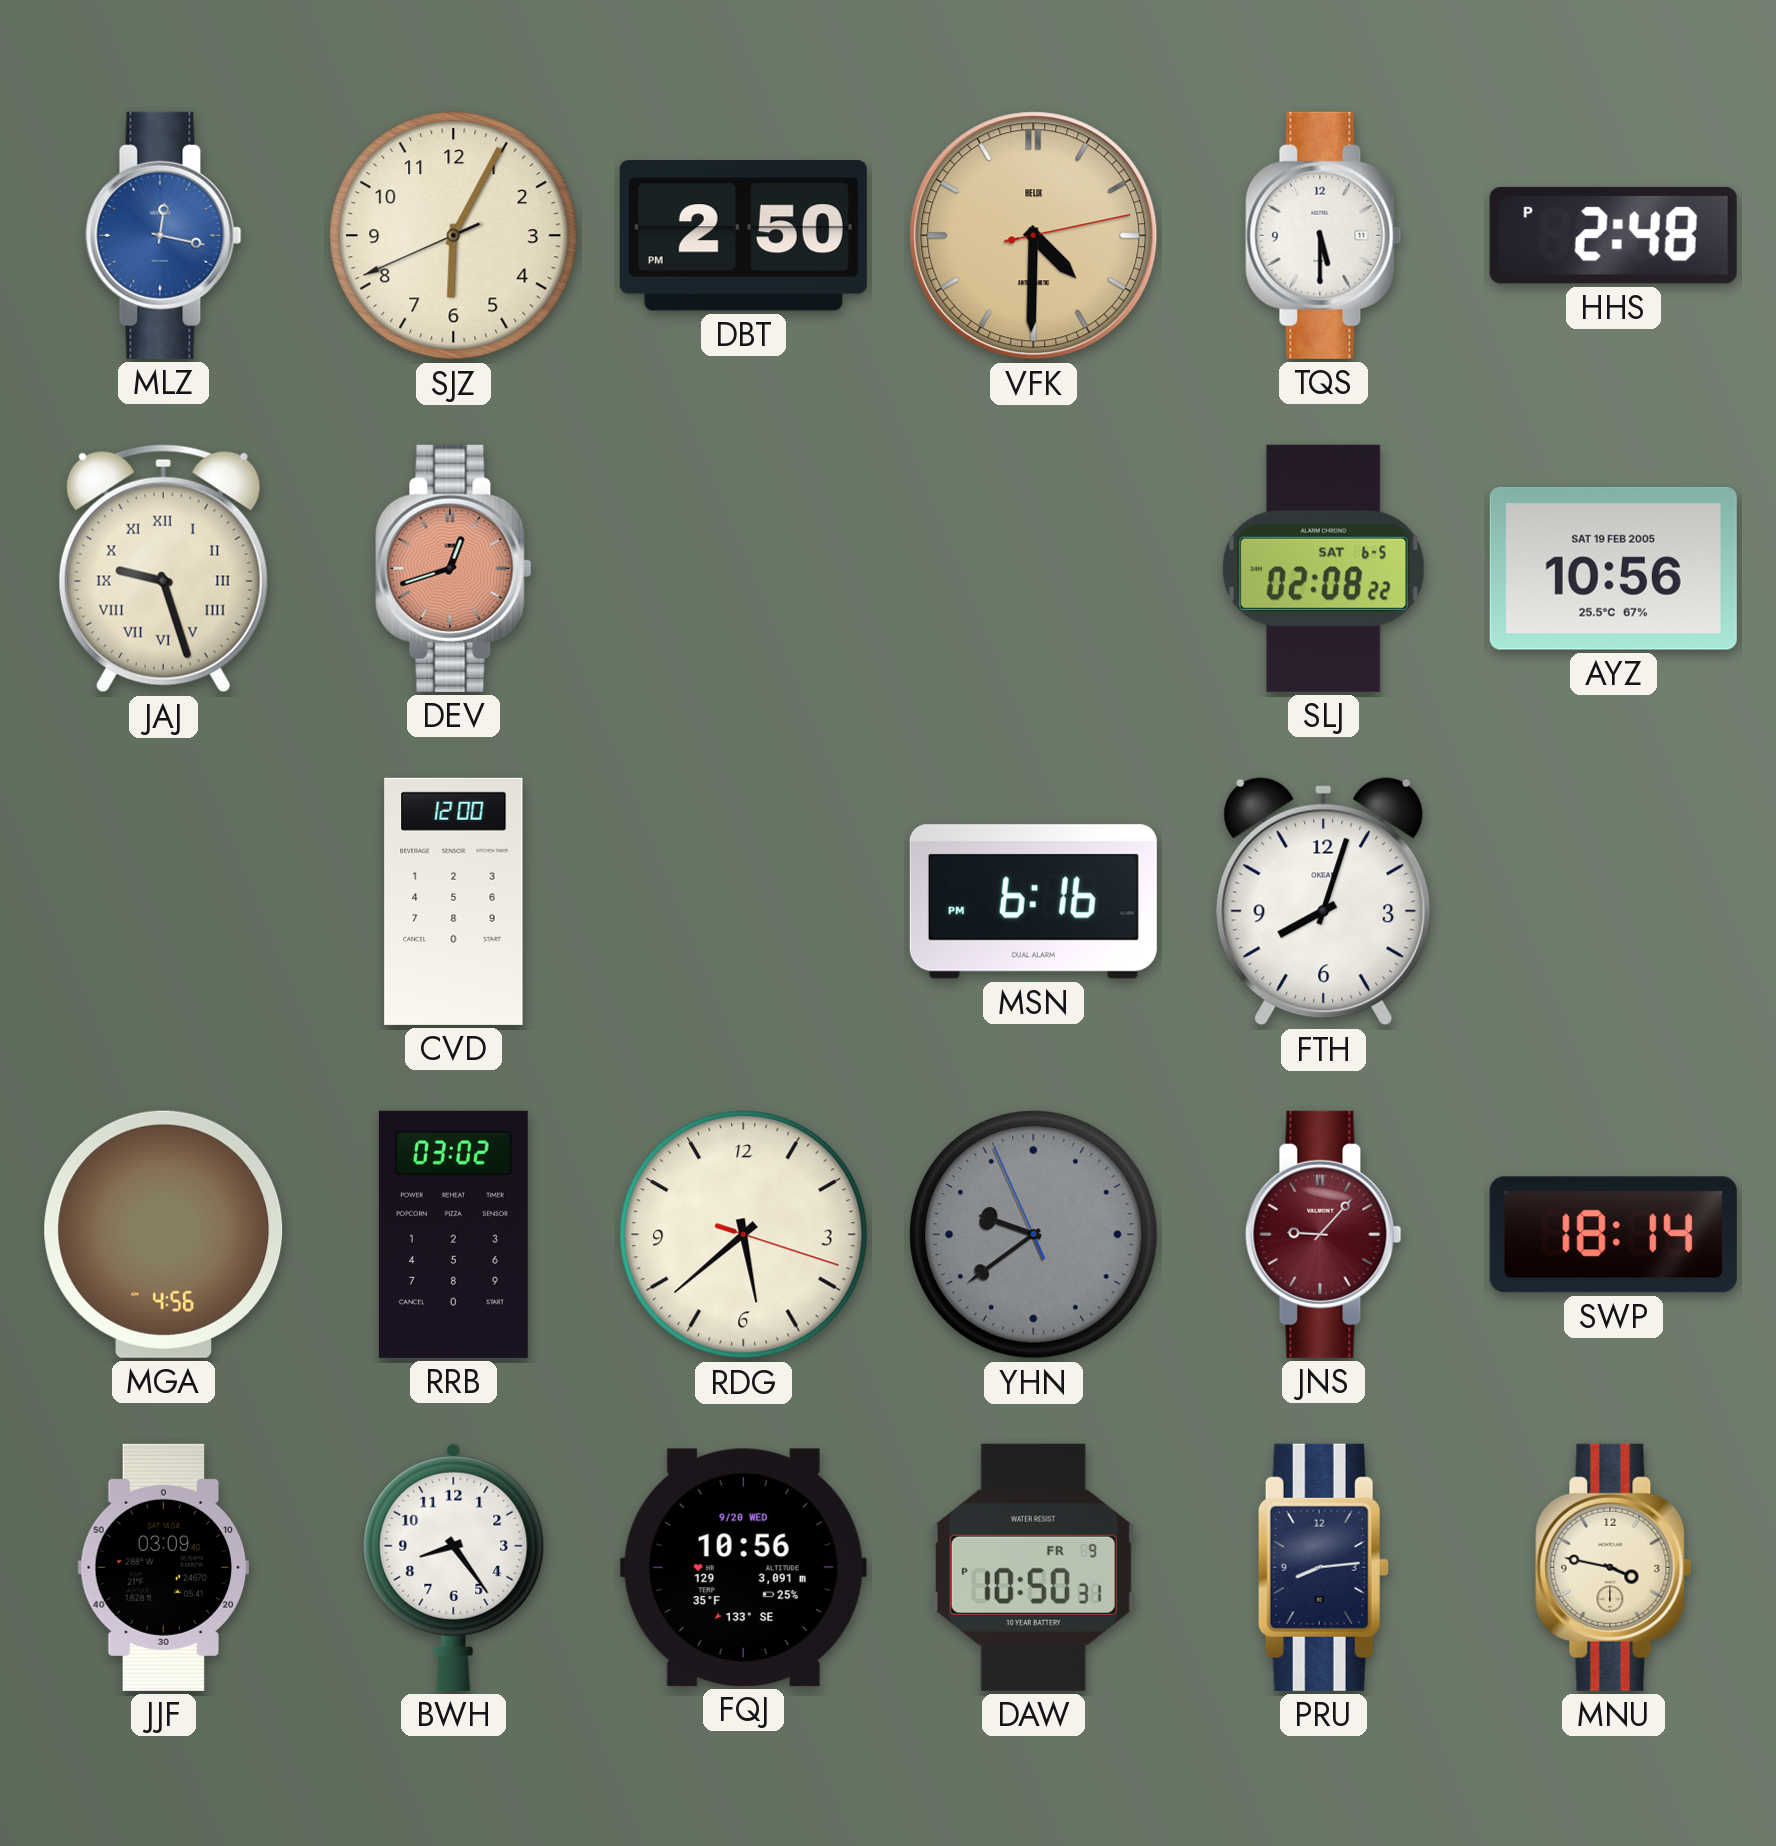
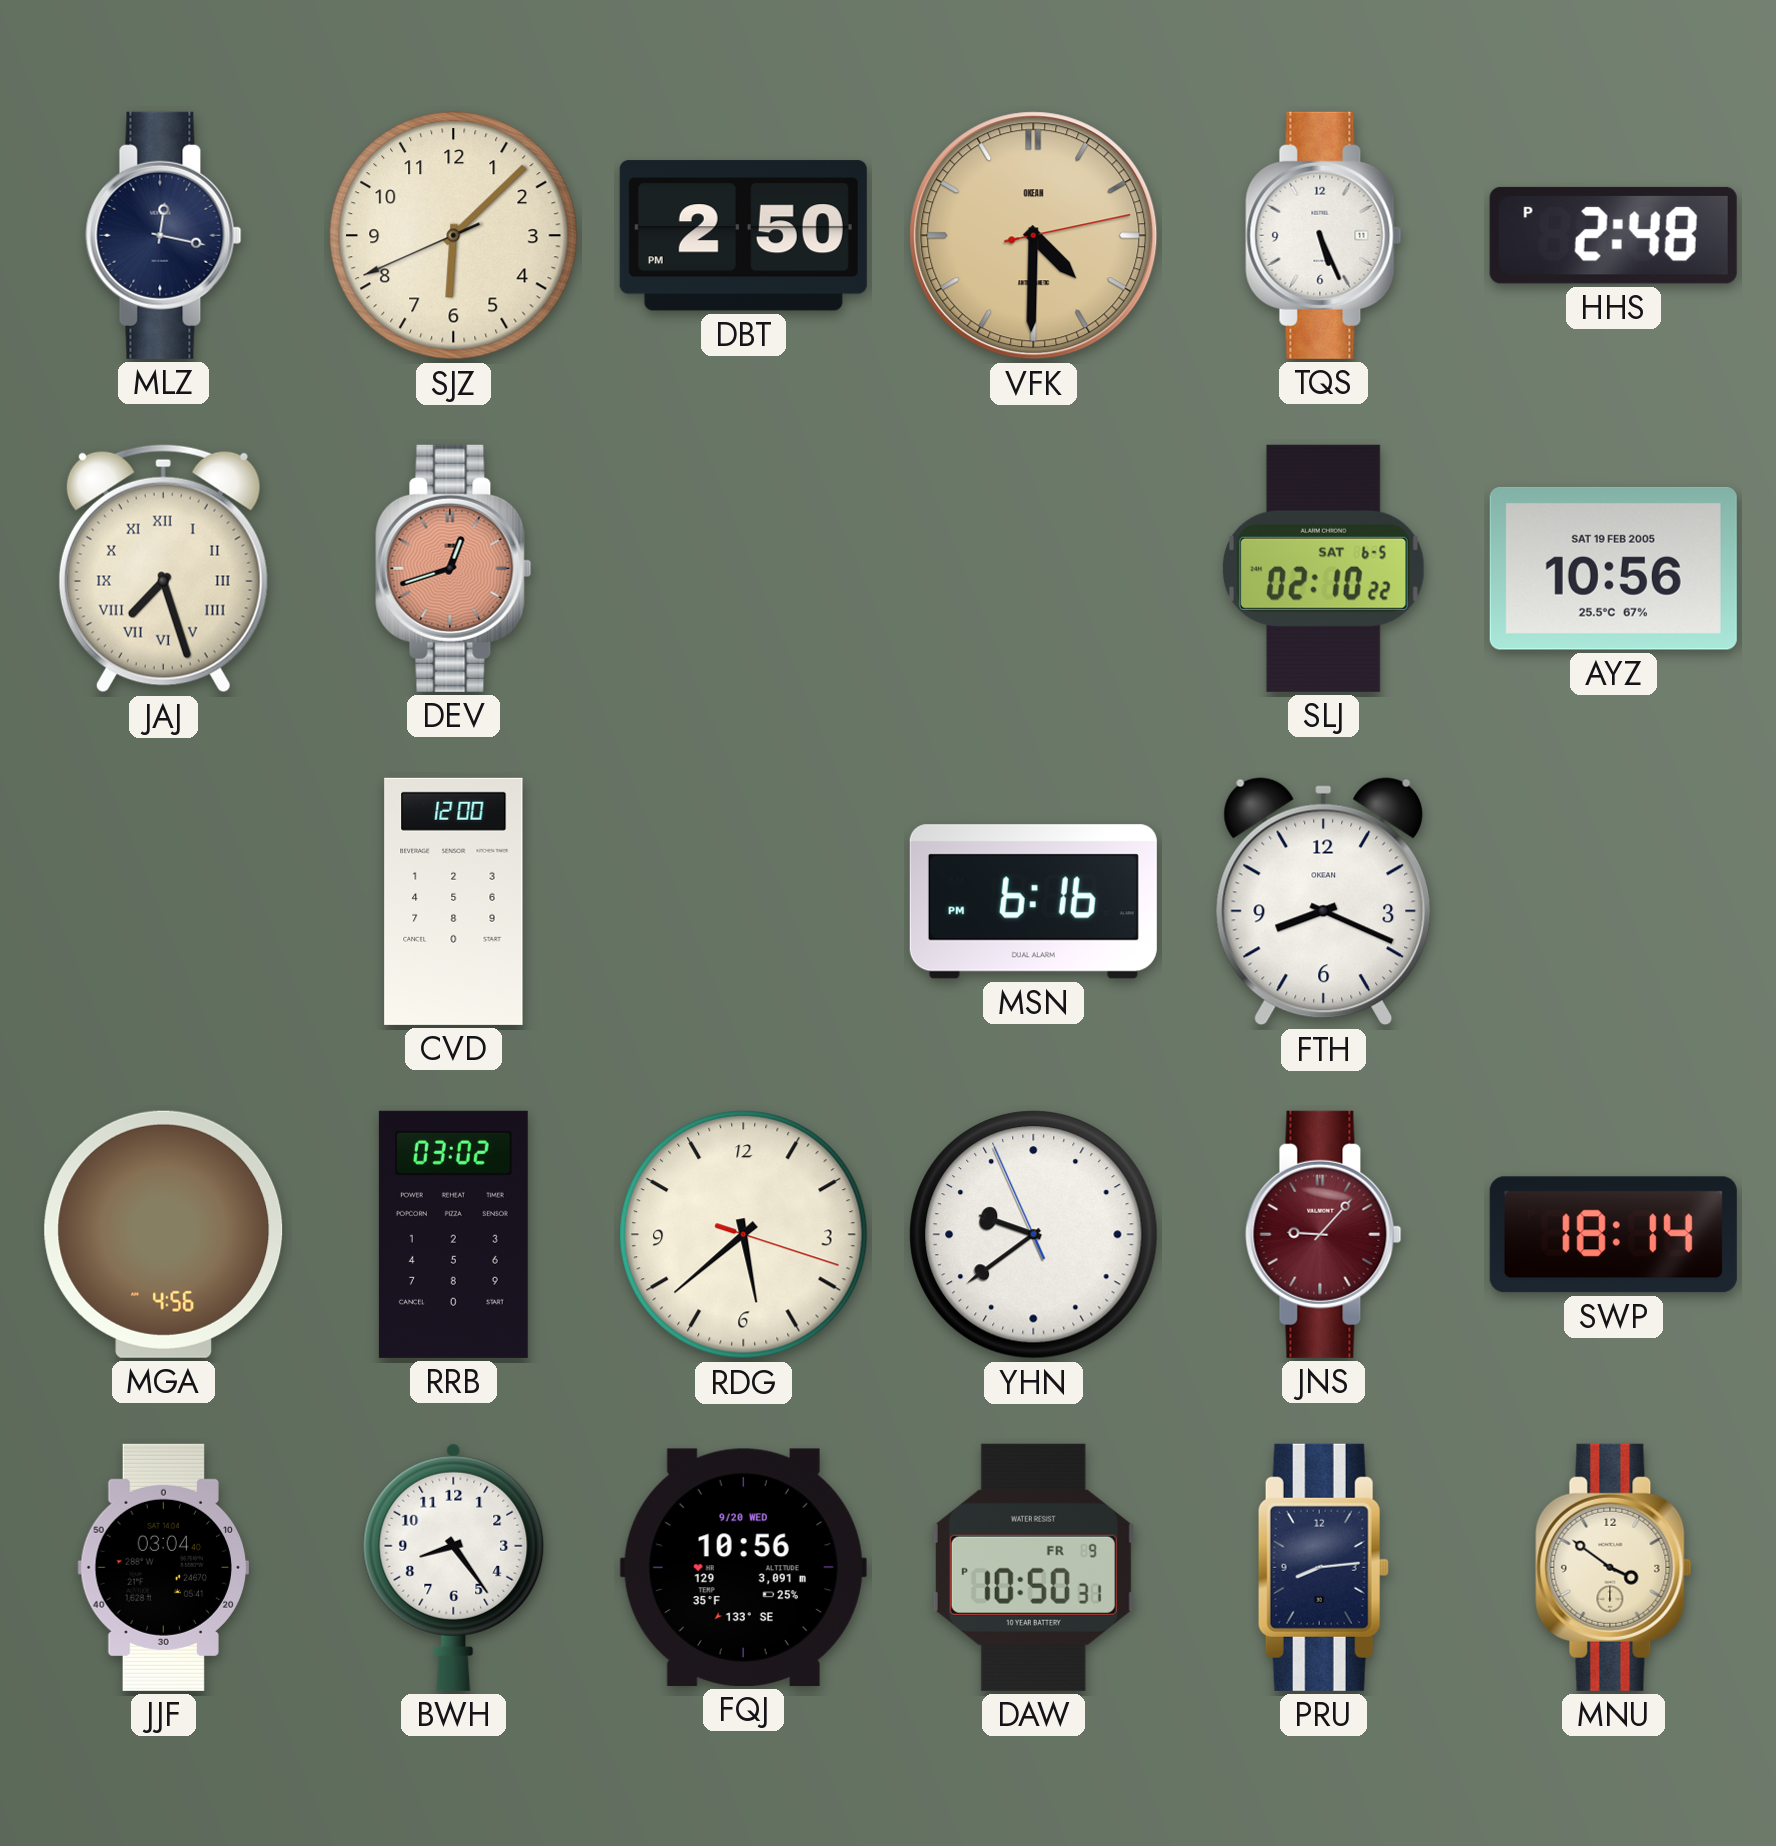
MLZ dial: blue -> navy (164, 235)
SJZ: 6:04 -> 6:07 (454, 236)
VFK brand: HELIX -> OKEAN (1034, 236)
TQS: 5:30 -> 5:26 (1324, 235)
JAJ: 9:27 -> 7:27 (163, 568)
SLJ: 02:08 -> 02:10 (1323, 568)
FTH: 8:03 -> 8:19 (1324, 902)
YHN dial: grey -> white (1034, 1235)
JJF: 03:09 -> 03:04 (163, 1567)
MNU: 3:47 -> 3:51 (1614, 1567)
